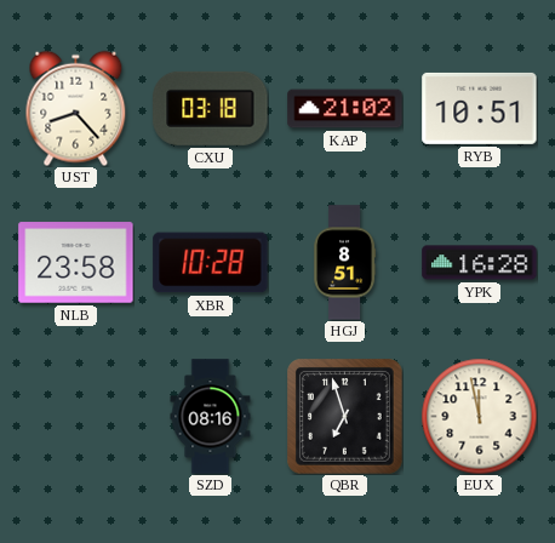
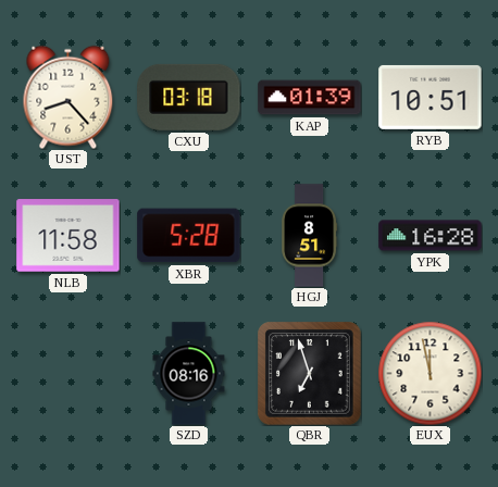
KAP: 21:02 -> 01:39 (310, 98)
NLB: 23:58 -> 11:58 (69, 236)
XBR: 10:28 -> 5:28 (189, 236)
